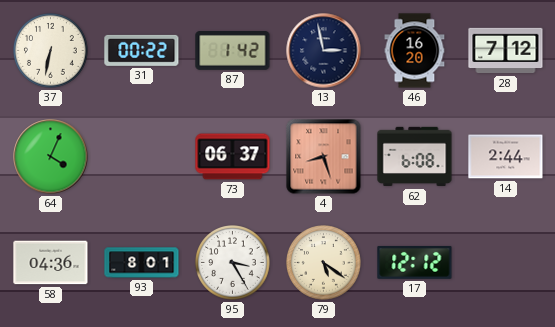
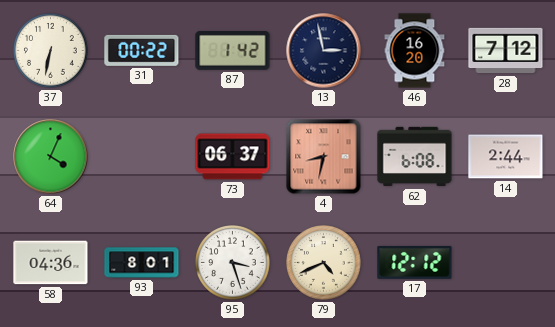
4: 8:27 -> 8:32 (324, 157)
95: 3:25 -> 3:27 (233, 263)
79: 5:21 -> 4:41 (324, 263)
